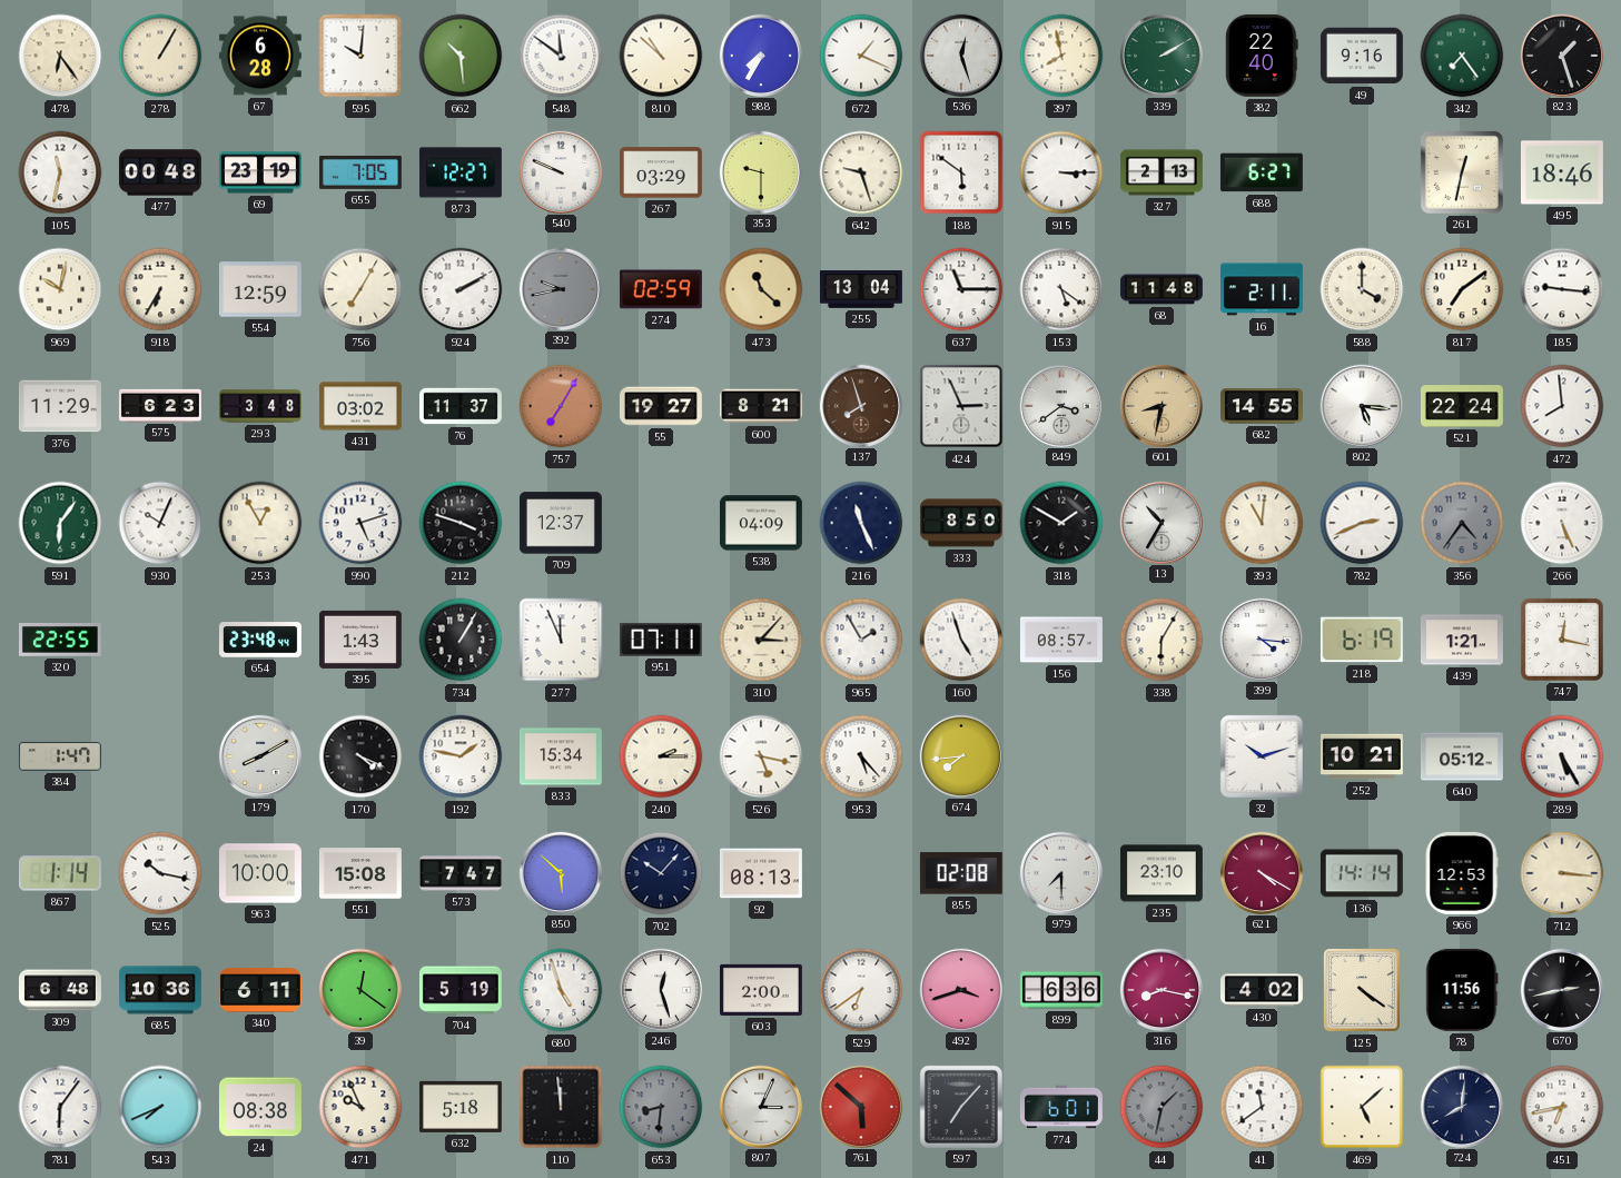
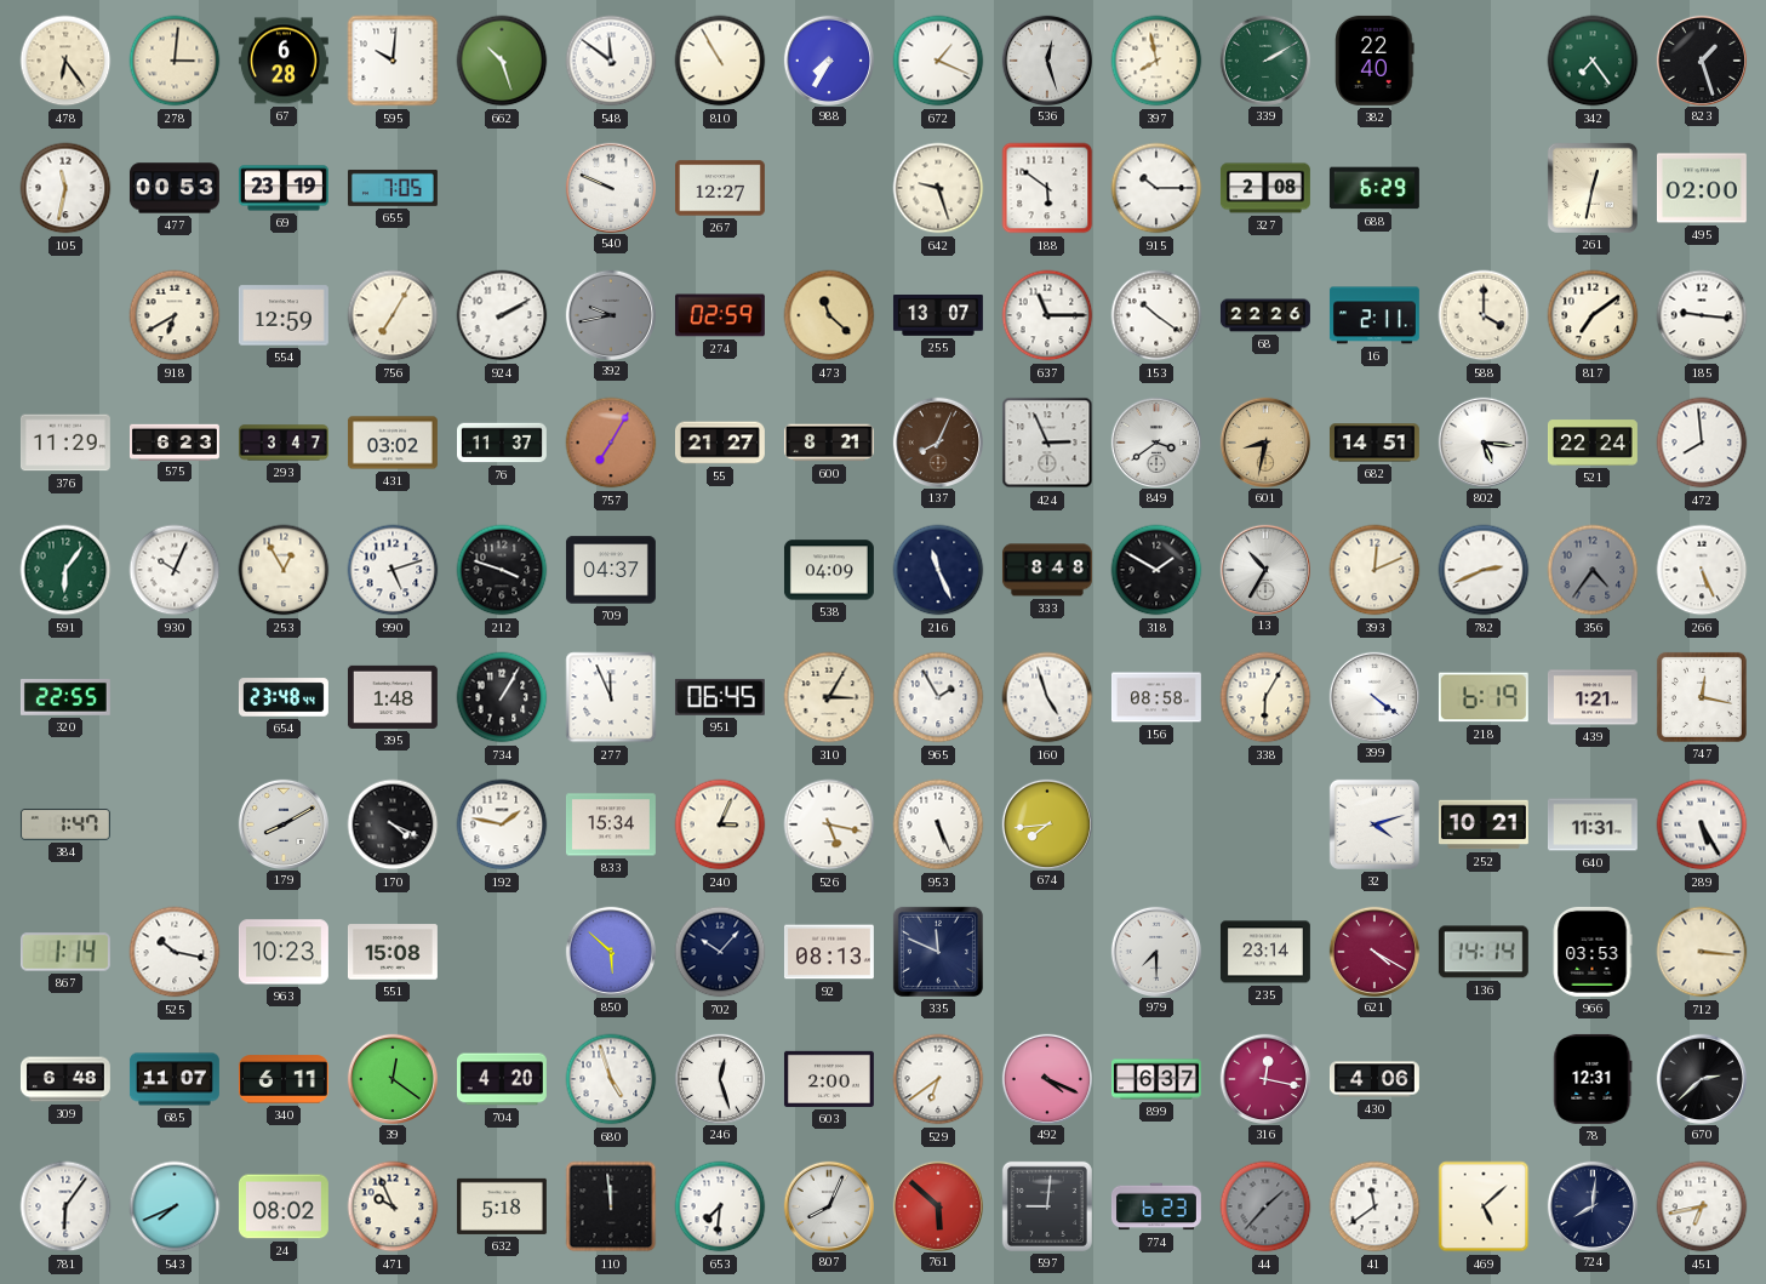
278: 1:05 -> 3:01 (175, 61)
662: 10:29 -> 10:27 (502, 61)
810: 10:52 -> 10:55 (720, 61)
49: 9:16 -> none (1362, 56)
477: 00:48 -> 00:53 (175, 188)
873: 12:27 -> none (461, 172)
267: 03:29 -> 12:27 (720, 188)
353: 9:30 -> none (760, 171)
915: 3:15 -> 10:15 (1156, 188)
327: 2:13 -> 2:08 (1265, 188)
688: 6:27 -> 6:29 (1374, 188)
495: 18:46 -> 02:00 (1702, 188)
969: 10:02 -> none (60, 289)
918: 6:35 -> 6:40 (175, 315)
255: 13:04 -> 13:07 (938, 316)
153: 5:21 -> 10:21 (1156, 315)
68: 11:48 -> 22:26 (1265, 315)
293: 3:48 -> 3:47 (285, 443)
55: 19:27 -> 21:27 (720, 443)
137: 7:57 -> 8:04 (937, 441)
682: 14:55 -> 14:51 (1374, 443)
709: 12:37 -> 04:37 (611, 570)
333: 8:50 -> 8:48 (1047, 570)
393: 11:01 -> 12:11 (1374, 570)
395: 1:43 -> 1:48 (393, 697)
951: 07:11 -> 06:45 (720, 697)
310: 3:07 -> 3:05 (829, 697)
156: 08:57 -> 08:58 (1156, 697)
399: 4:16 -> 4:21 (1373, 696)
240: 2:15 -> 3:04 (720, 824)
953: 5:23 -> 5:26 (938, 824)
32: 10:12 -> 4:12 (1374, 824)
640: 05:12 -> 11:31 (1593, 824)
963: 10:00 -> 10:23 (284, 952)
573: 7:47 -> none (461, 873)
335: none -> 11:49 (938, 952)
855: 02:08 -> none (961, 873)
235: 23:10 -> 23:14 (1265, 952)
966: 12:53 -> 03:53 (1593, 952)
685: 10:36 -> 11:07 (175, 1079)
704: 5:19 -> 4:20 (502, 1079)
492: 3:42 -> 4:19 (1046, 1078)
899: 6:36 -> 6:37 (1156, 1079)
316: 8:17 -> 12:17 (1264, 1078)
430: 4:02 -> 4:06 (1374, 1079)
125: 4:21 -> none (1362, 990)
78: 11:56 -> 12:31 (1593, 1079)
670: 2:43 -> 2:38 (1701, 1078)
24: 08:38 -> 08:02 (284, 1206)
653: 8:31 -> 7:31 (720, 1206)
653 dial: grey -> white (720, 1206)
807: 3:04 -> 8:04 (828, 1205)
597: 7:07 -> 9:01 (1047, 1206)
774: 6:01 -> 6:23 (1156, 1206)
44: 1:32 -> 1:37 (1265, 1206)
